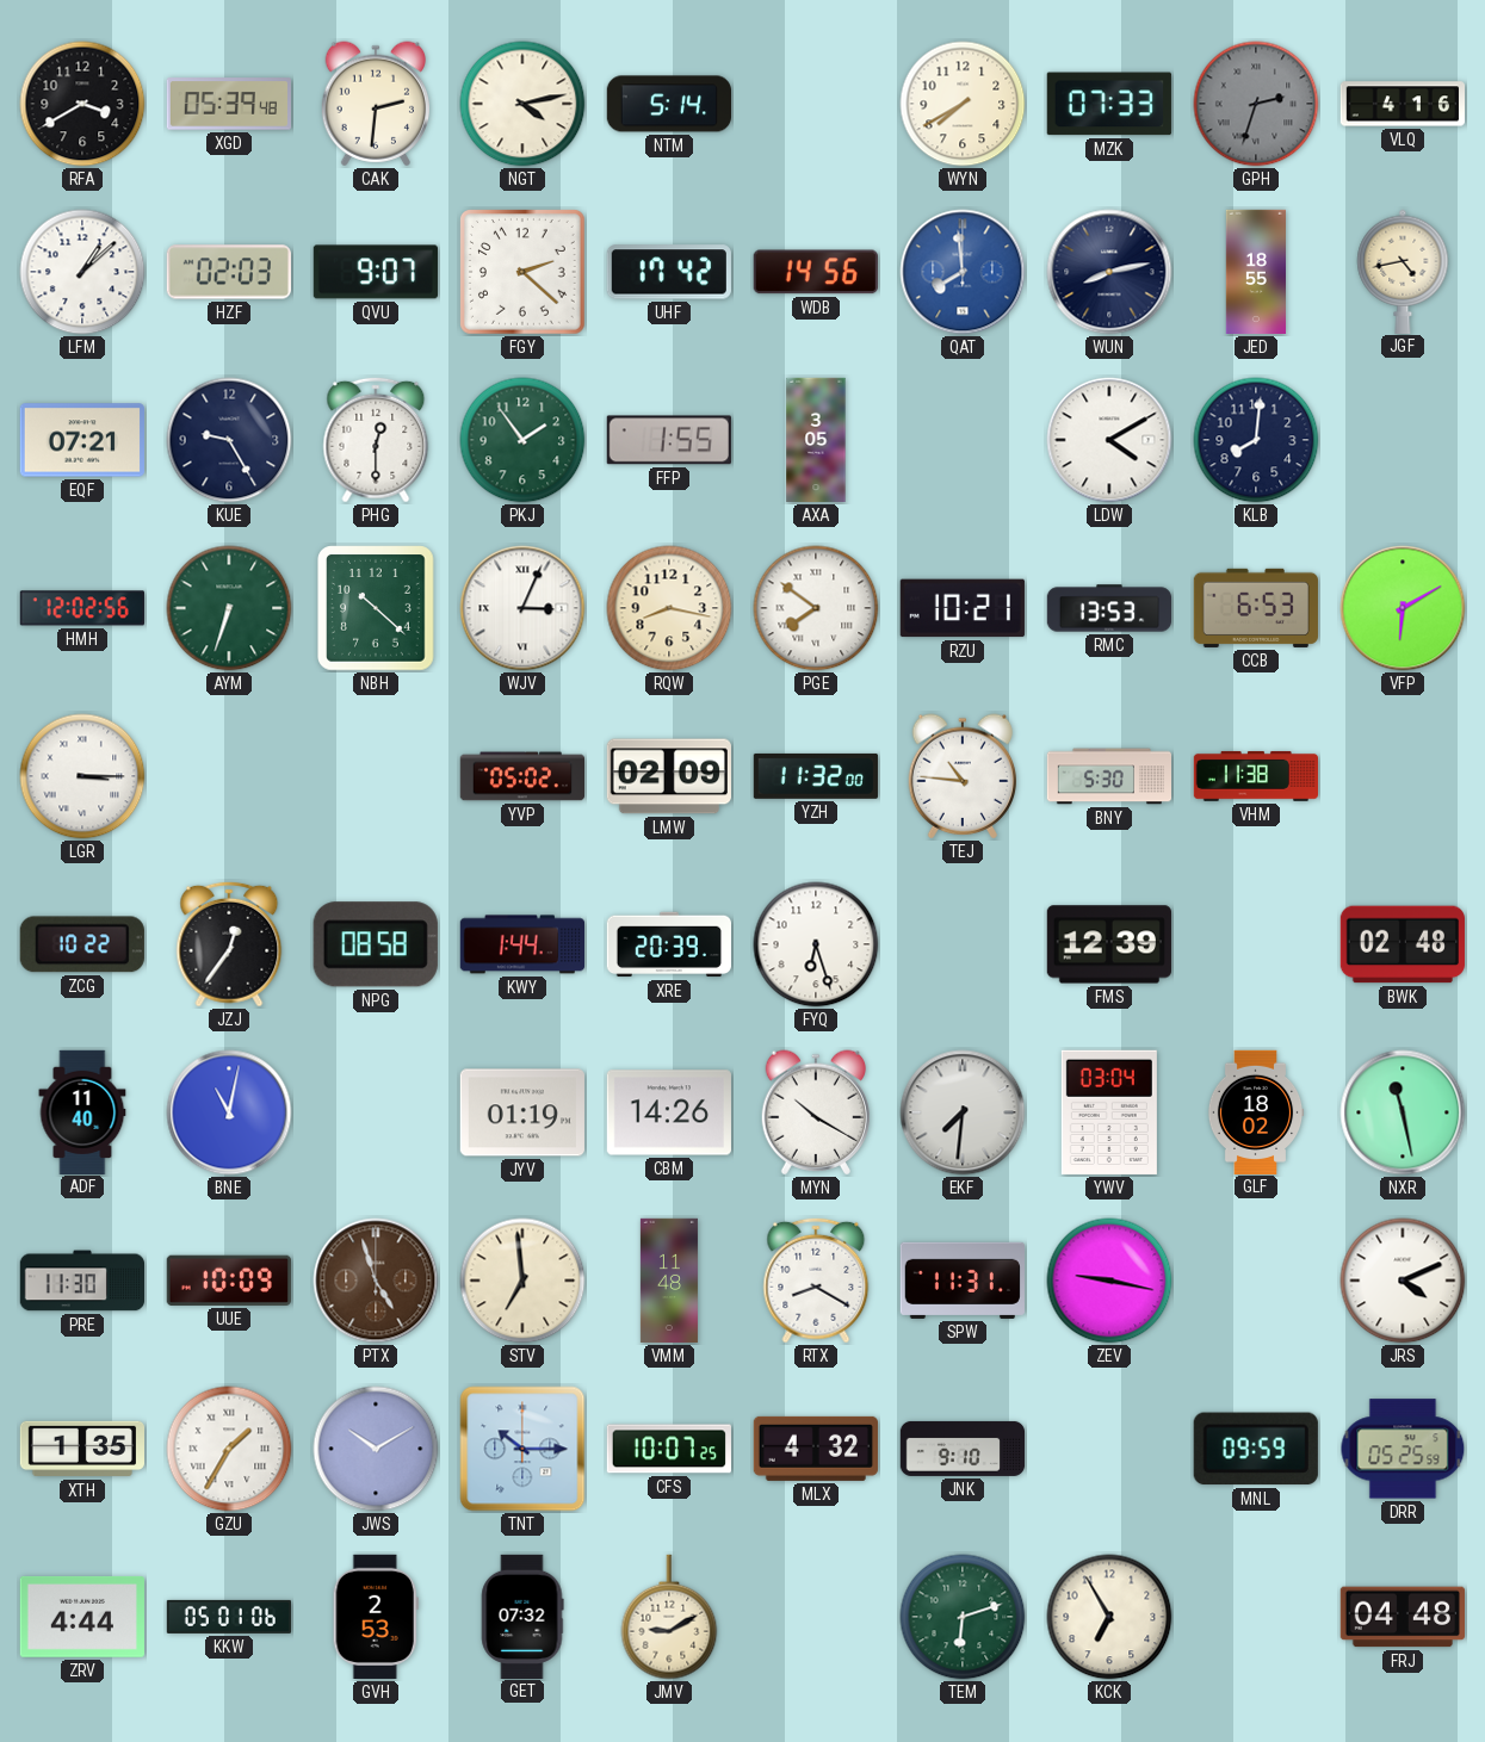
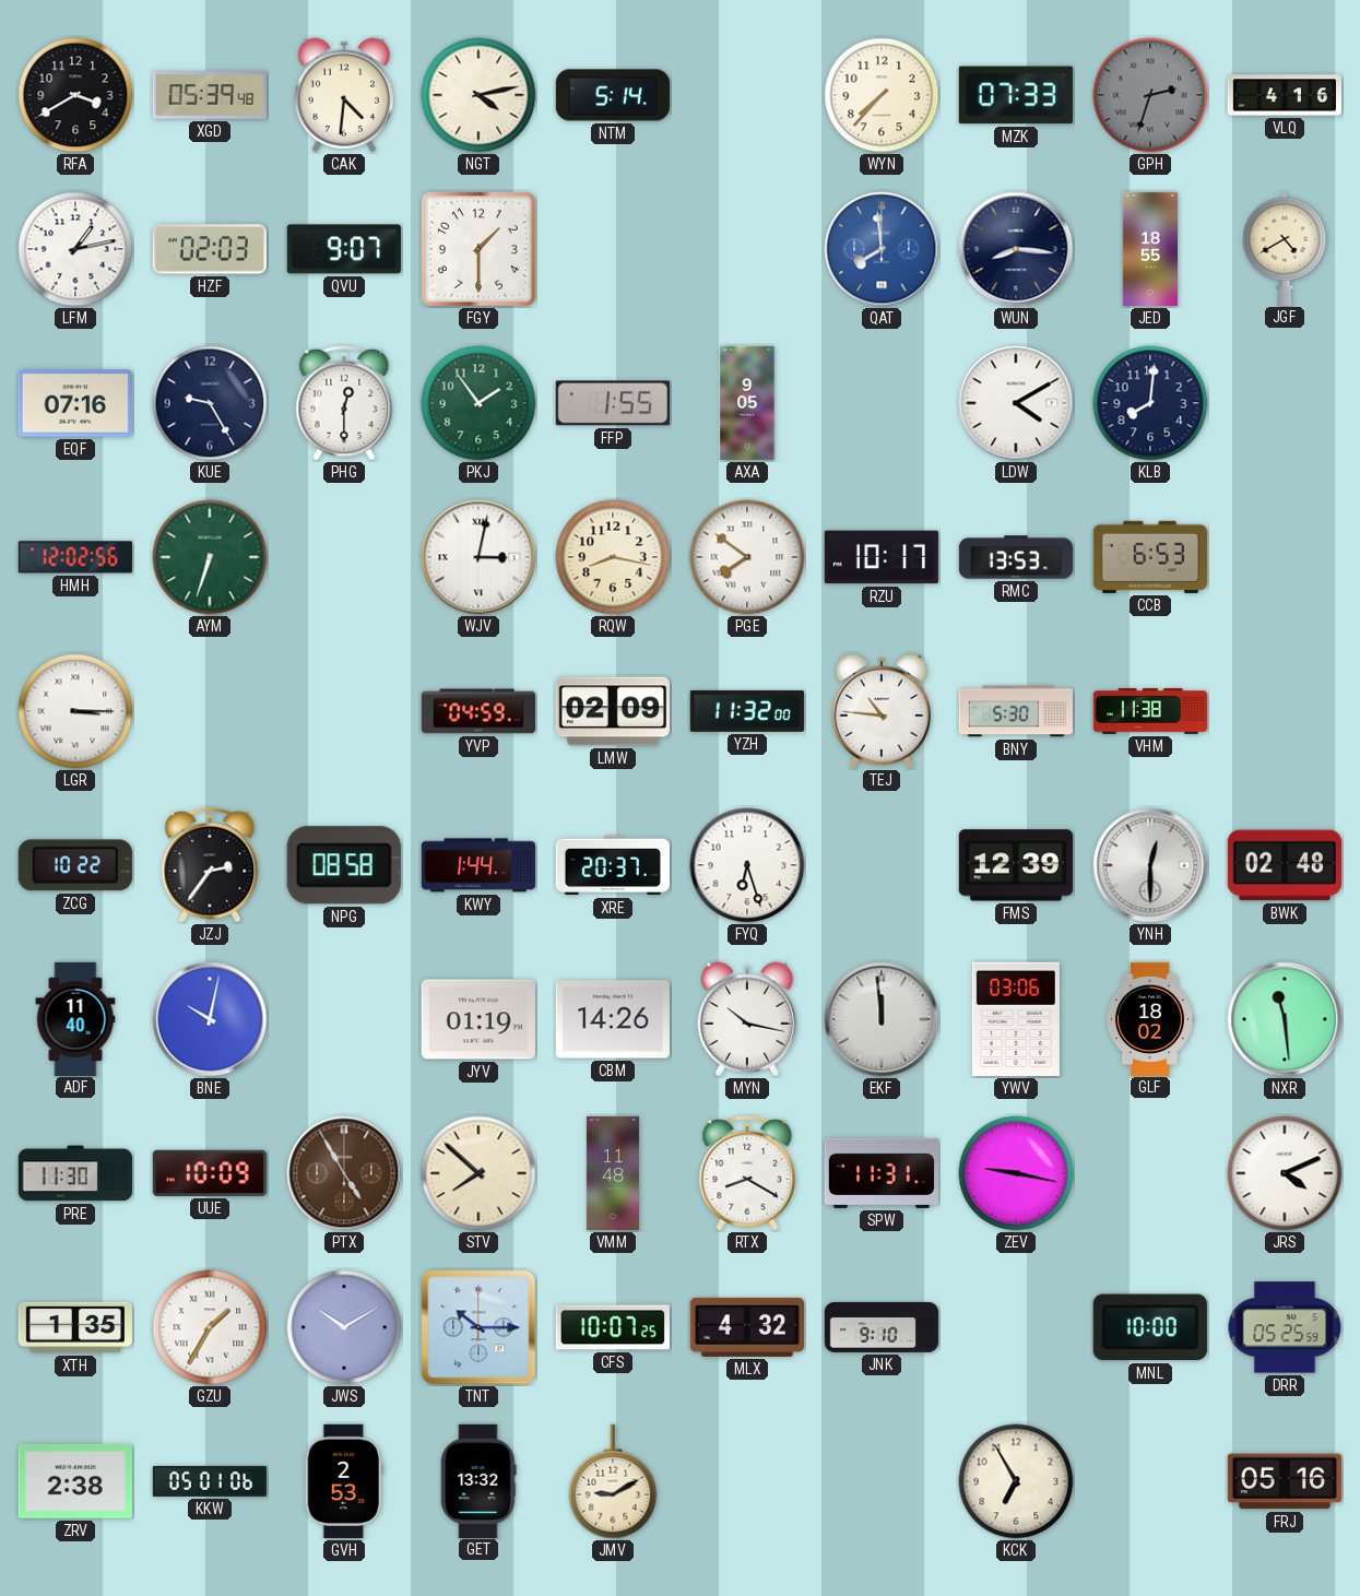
CAK: 2:31 -> 4:31 (344, 95)
WYN: 7:40 -> 7:37 (882, 95)
LFM: 1:08 -> 1:13 (75, 249)
FGY: 2:22 -> 1:30 (480, 250)
UHF: 17:42 -> none (669, 272)
WDB: 14:56 -> none (816, 272)
WUN: 8:13 -> 8:16 (1016, 249)
JGF: 4:43 -> 4:40 (1285, 248)
EQF: 07:21 -> 07:16 (75, 403)
AXA: 3:05 -> 9:05 (747, 403)
NBH: 10:22 -> none (376, 608)
WJV: 3:04 -> 3:02 (478, 557)
RZU: 10:21 -> 10:17 (882, 557)
VFP: 6:10 -> none (1403, 608)
YVP: 05:02 -> 04:59 (477, 711)
JZJ: 12:36 -> 2:36 (210, 865)
XRE: 20:39 -> 20:37 (612, 865)
YNH: none -> 12:30 (1150, 865)
BNE: 11:02 -> 10:02 (210, 1019)
MYN: 10:20 -> 10:17 (747, 1019)
EKF: 7:31 -> 11:59 (882, 1019)
YWV: 03:04 -> 03:06 (1016, 1019)
NXR: 11:28 -> 11:29 (1285, 1019)
PTX: 4:57 -> 4:55 (344, 1173)
STV: 6:59 -> 7:52 (478, 1173)
MNL: 09:59 -> 10:00 (1150, 1327)
ZRV: 4:44 -> 2:38 (75, 1481)
GET: 07:32 -> 13:32 (478, 1480)
TEM: 6:12 -> none (963, 1617)
FRJ: 04:48 -> 05:16 (1284, 1481)
